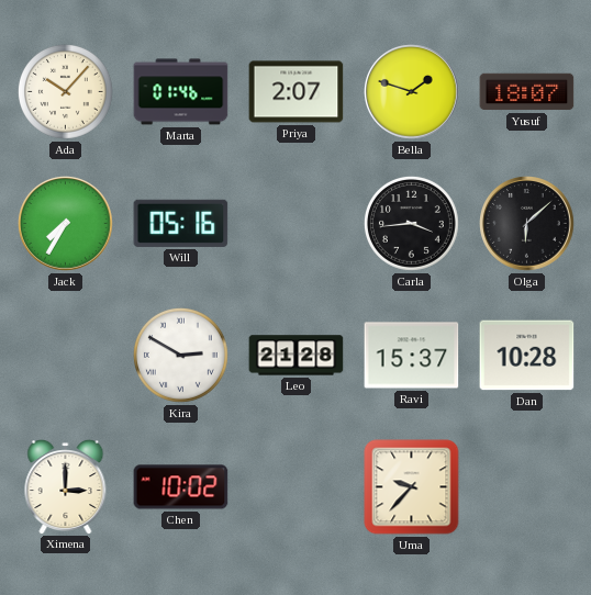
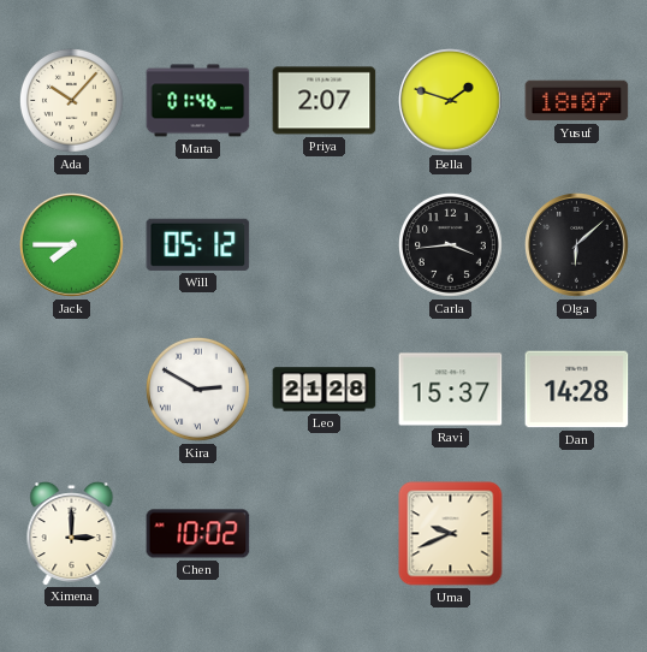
Jack: 7:35 -> 7:45 (72, 245)
Will: 05:16 -> 05:12 (198, 244)
Dan: 10:28 -> 14:28 (577, 390)
Uma: 9:37 -> 9:41 (451, 534)
